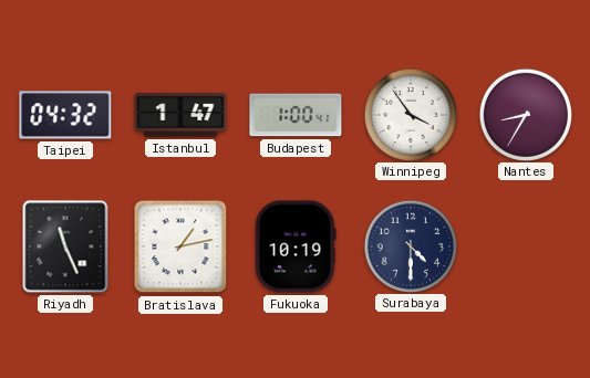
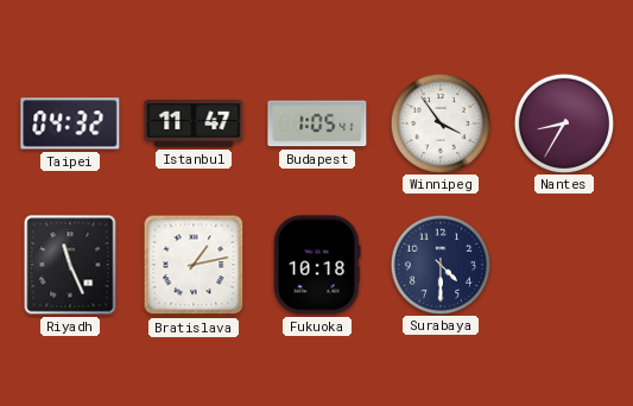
Istanbul: 1:47 -> 11:47 (194, 123)
Budapest: 1:00 -> 1:05 (317, 123)
Fukuoka: 10:19 -> 10:18 (317, 265)
